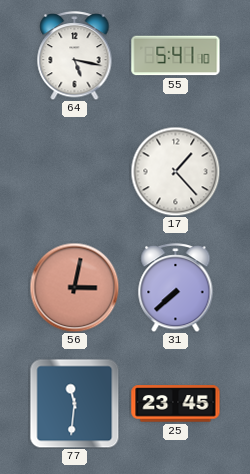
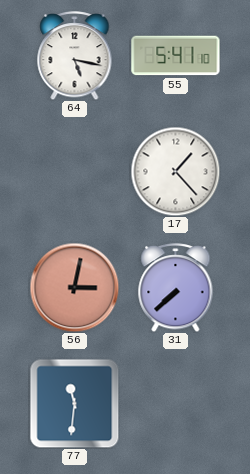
25: 23:45 -> none (176, 404)
